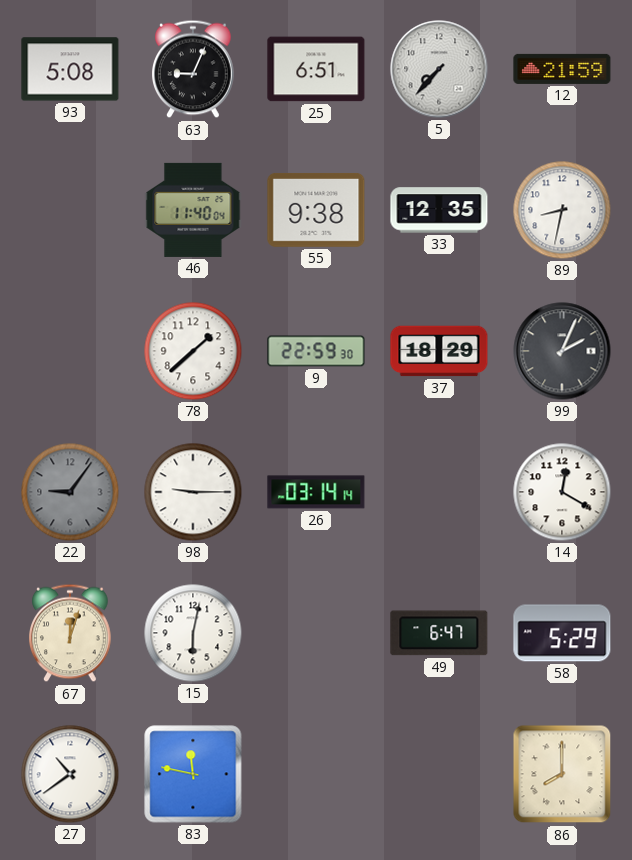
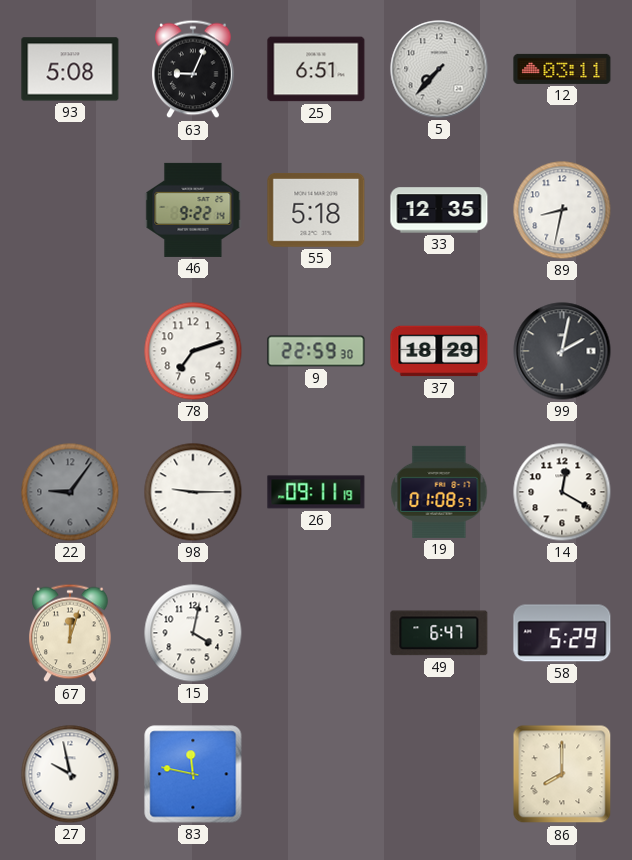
12: 21:59 -> 03:11 (562, 69)
46: 11:40 -> 9:22 (193, 210)
55: 9:38 -> 5:18 (316, 210)
78: 1:38 -> 7:12 (193, 351)
99: 2:04 -> 2:02 (562, 351)
26: 03:14 -> 09:11 (316, 492)
19: none -> 01:08 (439, 492)
15: 6:02 -> 4:02 (193, 633)
27: 10:39 -> 9:58 (70, 774)
